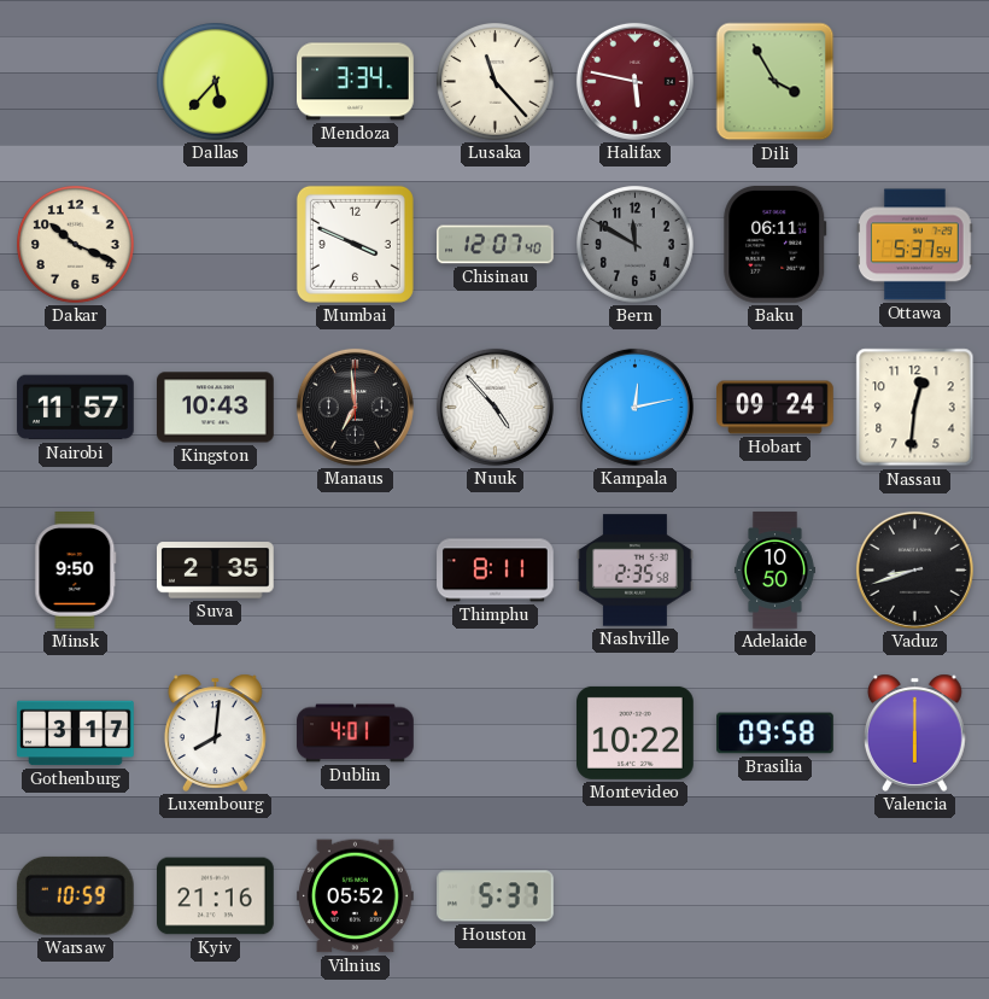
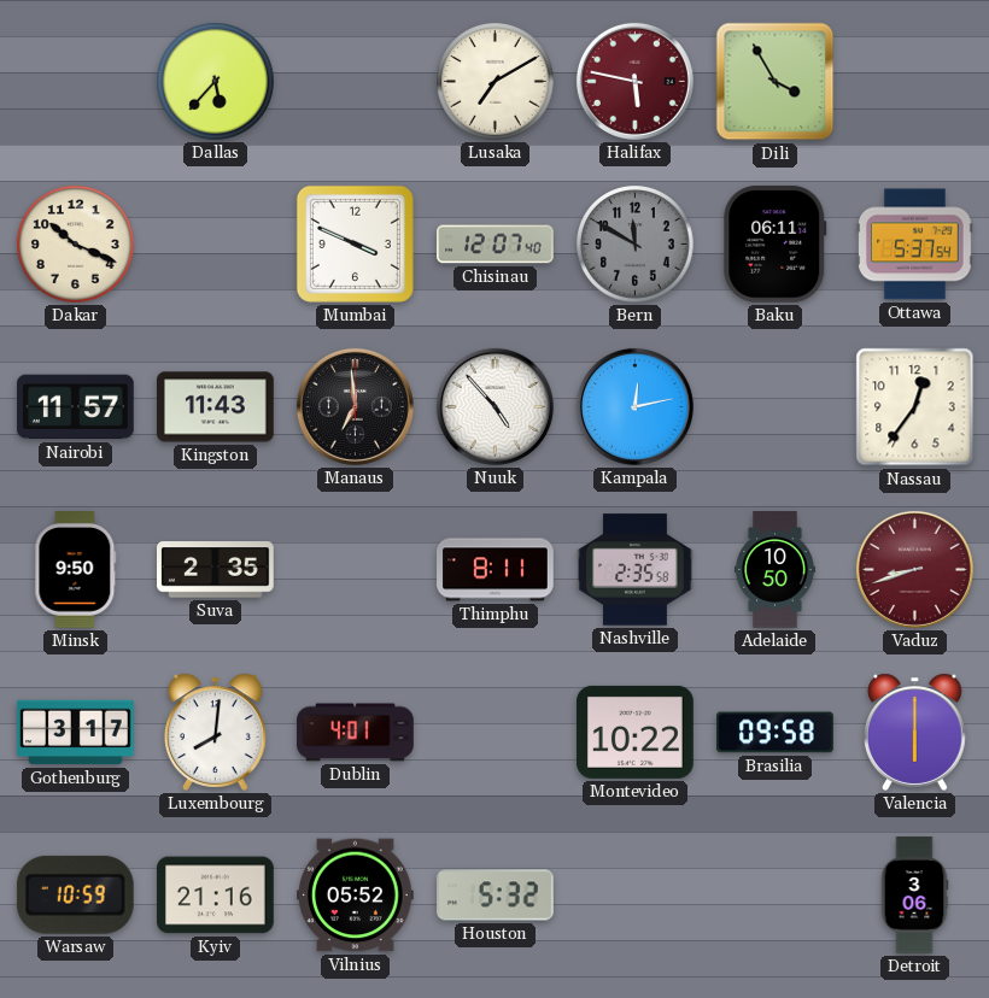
Mendoza: 3:34 -> none (356, 82)
Lusaka: 11:23 -> 7:10 (496, 82)
Kingston: 10:43 -> 11:43 (216, 407)
Hobart: 09:24 -> none (776, 408)
Nassau: 12:31 -> 12:36 (915, 407)
Vaduz dial: black -> burgundy (914, 569)
Houston: 5:37 -> 5:32 (496, 896)
Detroit: none -> 3:06 (914, 896)
